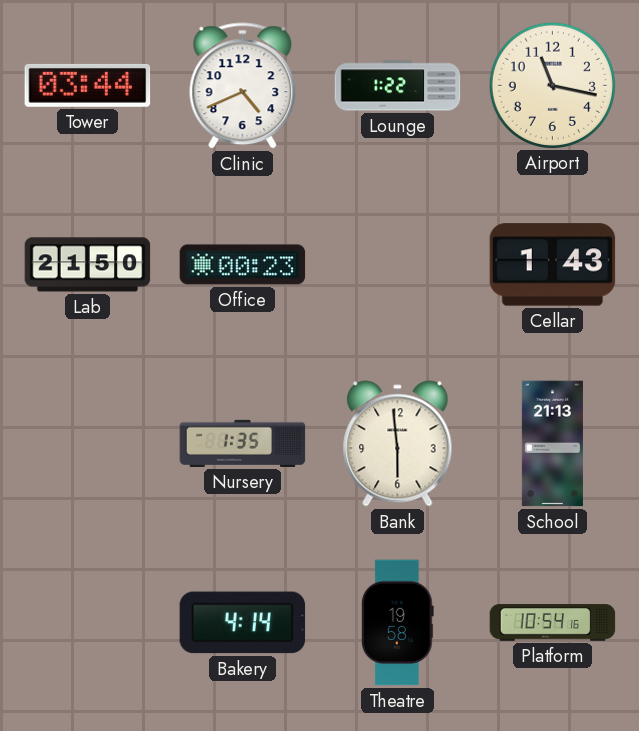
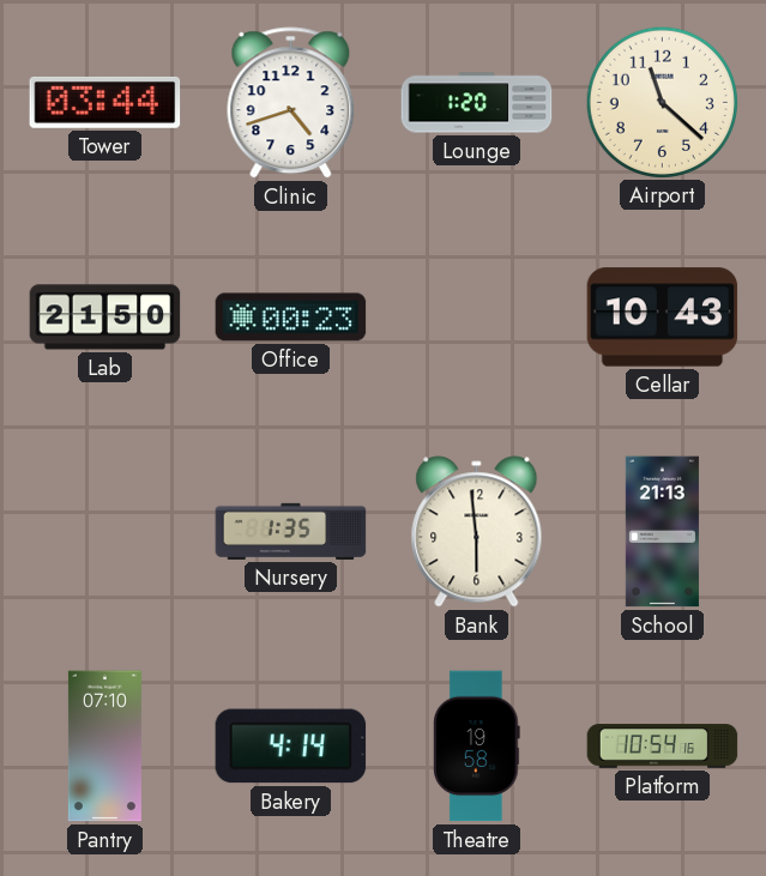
Clinic: 4:41 -> 4:42 (291, 103)
Lounge: 1:22 -> 1:20 (477, 103)
Airport: 11:17 -> 11:22 (662, 102)
Cellar: 1:43 -> 10:43 (663, 318)
Pantry: none -> 07:10 (104, 747)
